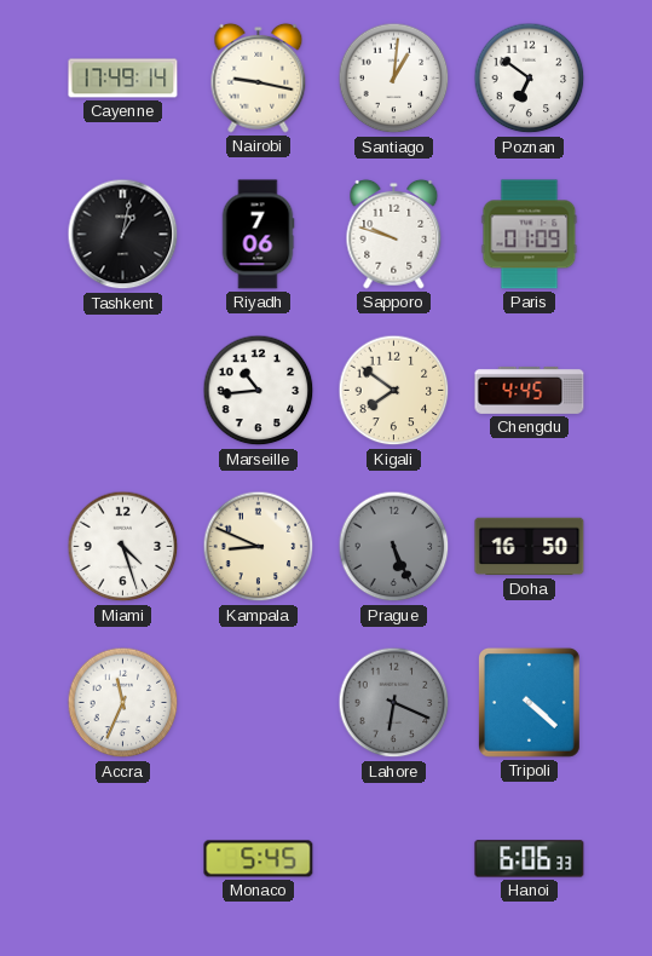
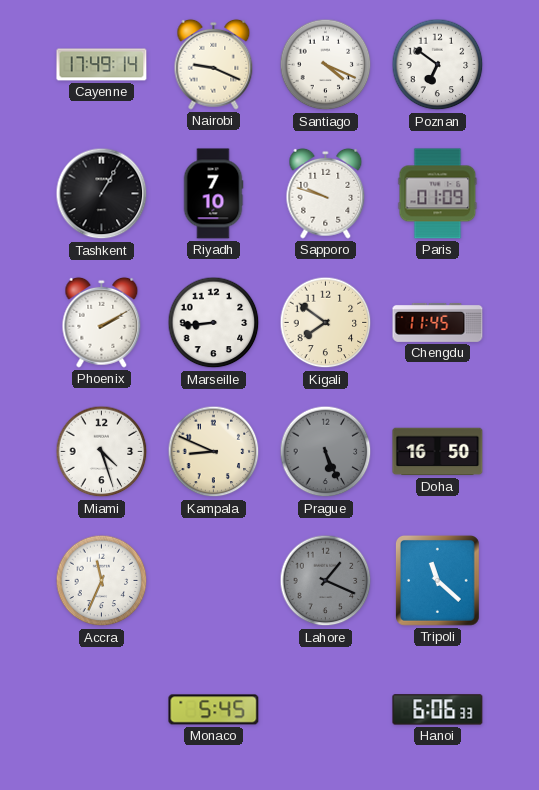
Nairobi: 9:17 -> 9:19 (214, 64)
Santiago: 1:01 -> 4:19 (326, 65)
Tashkent: 1:02 -> 1:05 (102, 194)
Riyadh: 7:06 -> 7:10 (213, 194)
Phoenix: none -> 2:10 (102, 322)
Marseille: 10:44 -> 8:44 (214, 323)
Chengdu: 4:45 -> 11:45 (438, 322)
Lahore: 6:19 -> 1:19 (326, 581)
Tripoli: 4:22 -> 11:22 (437, 580)
